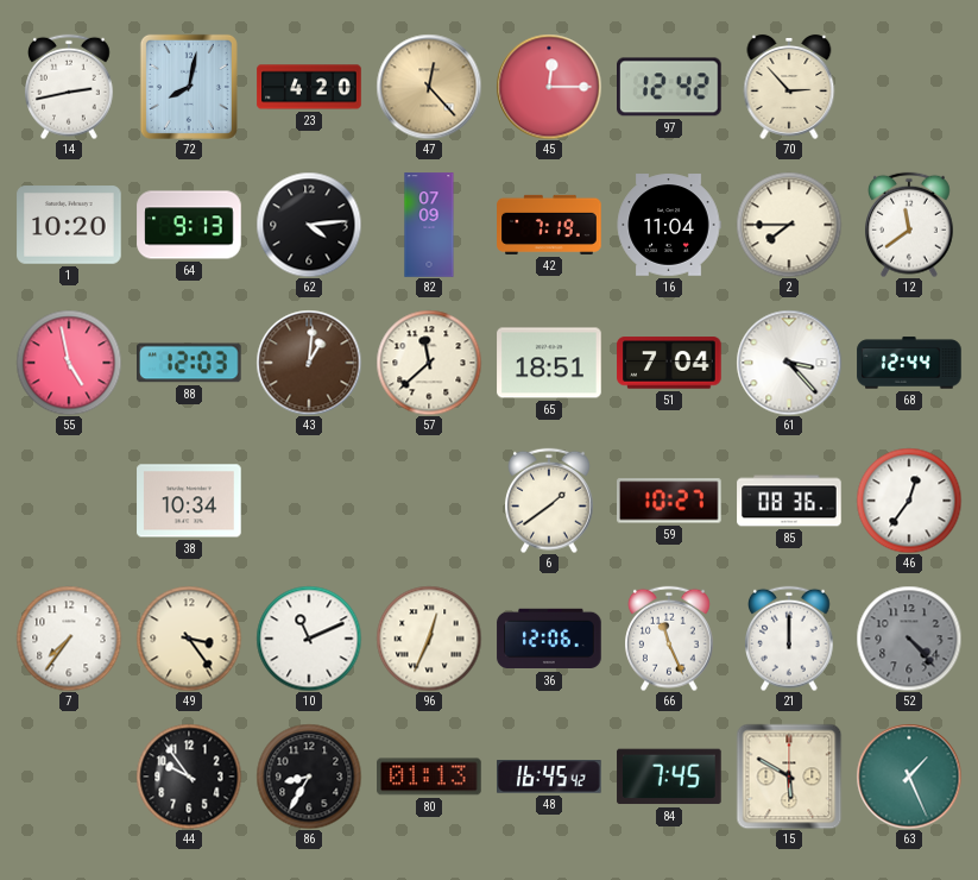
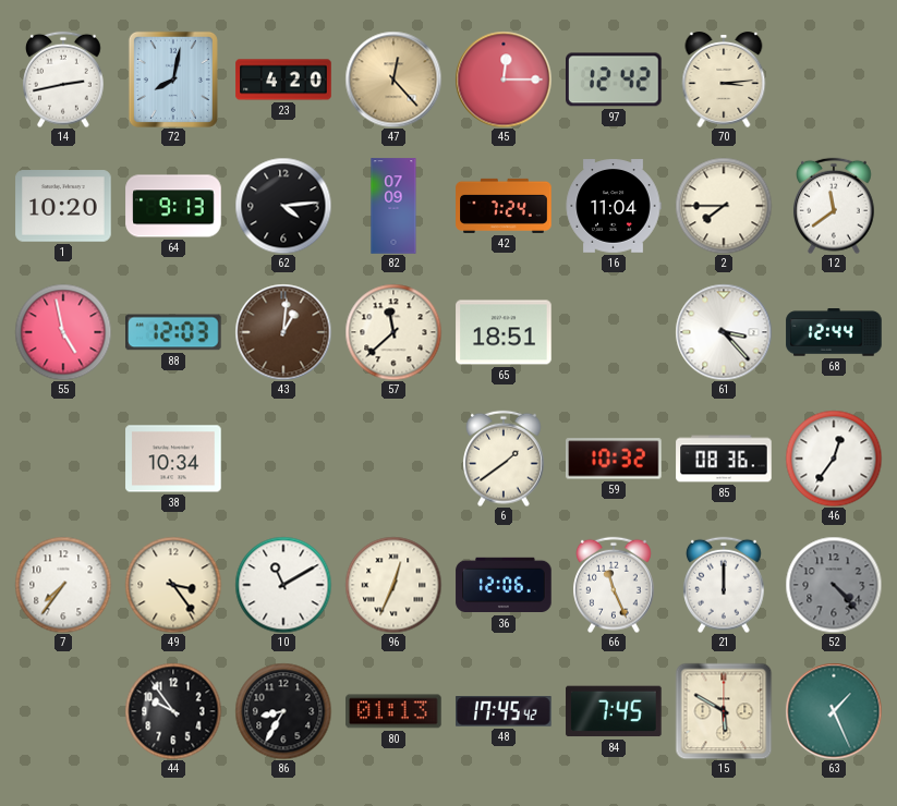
70: 2:53 -> 3:14 (724, 80)
42: 7:19 -> 7:24 (504, 206)
51: 7:04 -> none (669, 363)
59: 10:27 -> 10:32 (614, 459)
10: 11:11 -> 11:10 (283, 585)
48: 16:45 -> 17:45 (504, 712)
